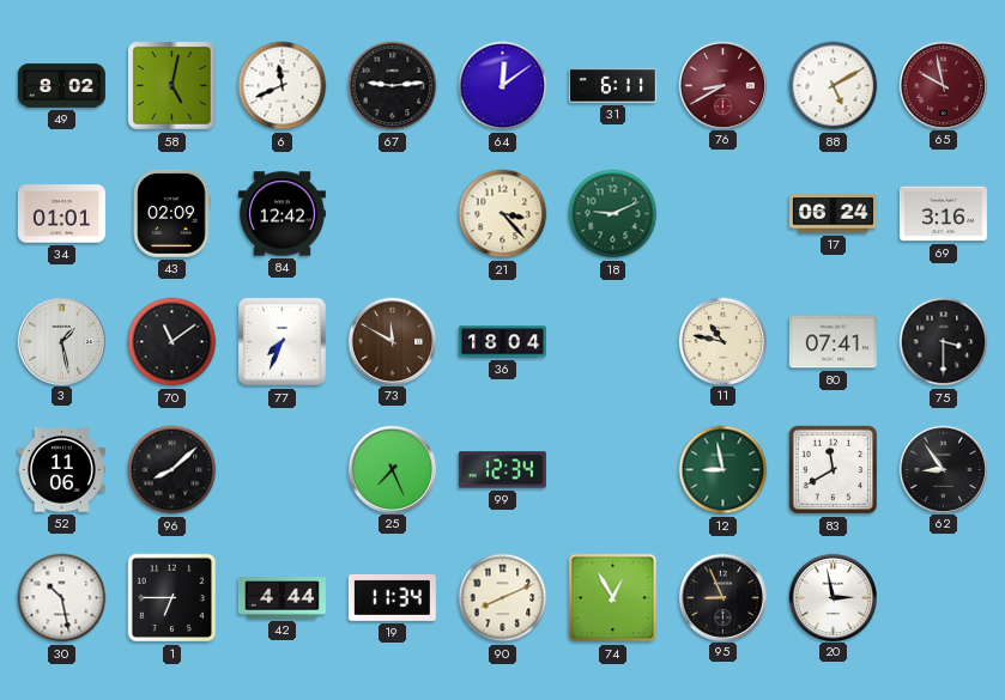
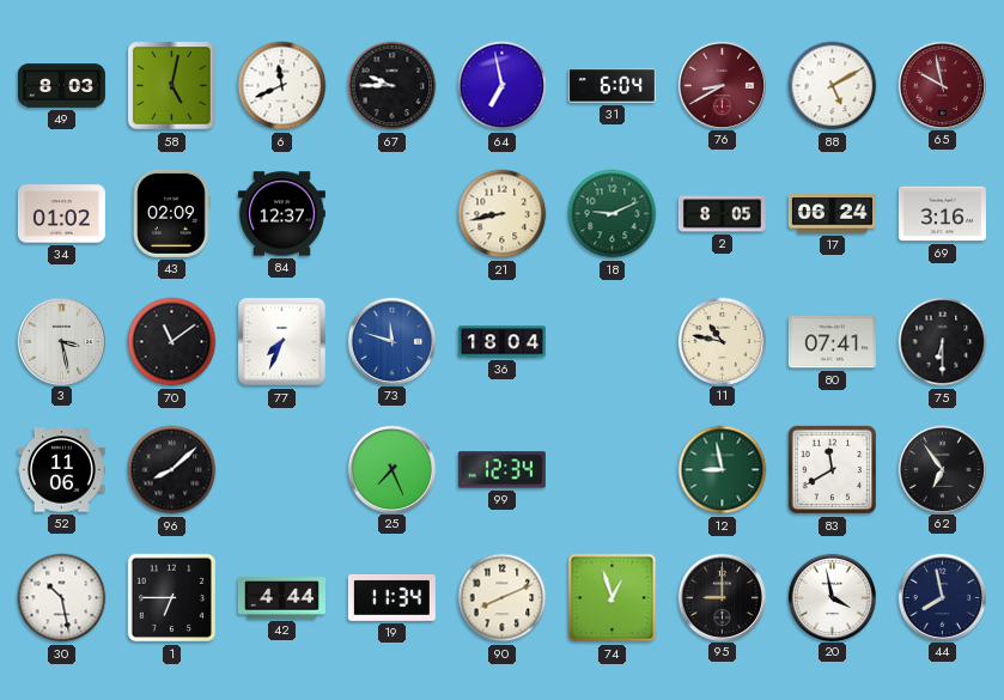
49: 8:02 -> 8:03 (61, 86)
67: 9:14 -> 9:45 (393, 86)
64: 12:09 -> 6:58 (503, 86)
31: 6:11 -> 6:04 (611, 86)
34: 01:01 -> 01:02 (61, 214)
84: 12:42 -> 12:37 (281, 214)
21: 3:23 -> 8:43 (503, 214)
2: none -> 8:05 (722, 214)
3: 1:28 -> 3:28 (61, 341)
73: 11:50 -> 11:48 (391, 341)
73 dial: brown -> blue (391, 341)
75: 3:30 -> 6:30 (943, 342)
62: 8:54 -> 6:54 (942, 469)
74: 12:55 -> 12:57 (613, 598)
95: 8:56 -> 9:00 (722, 597)
20: 2:58 -> 3:58 (832, 597)
44: none -> 7:58 (942, 597)
